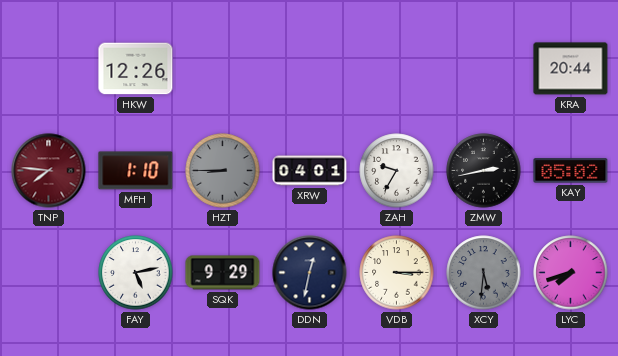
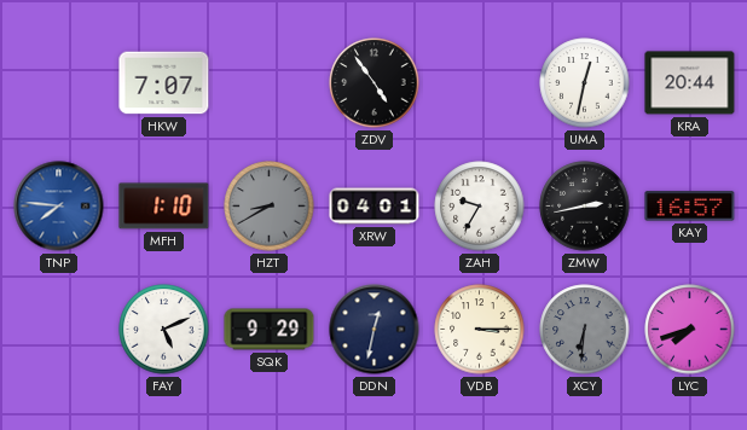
HKW: 12:26 -> 7:07 (164, 83)
ZDV: none -> 4:54 (375, 83)
UMA: none -> 12:32 (585, 83)
TNP dial: burgundy -> blue (59, 207)
HZT: 8:45 -> 8:40 (270, 207)
KAY: 05:02 -> 16:57 (690, 207)
FAY: 5:13 -> 5:11 (164, 330)
XCY: 5:31 -> 6:31 (585, 330)
